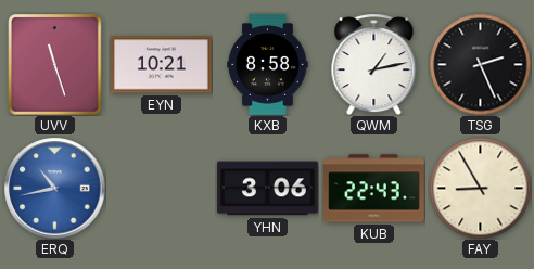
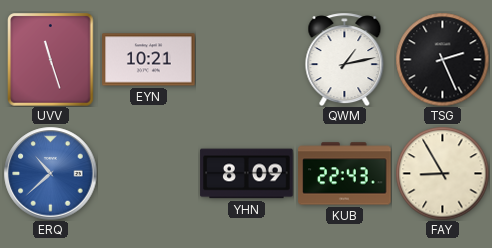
KXB: 8:58 -> none (268, 65)
ERQ: 10:43 -> 10:38 (50, 173)
YHN: 3:06 -> 8:09 (247, 174)
